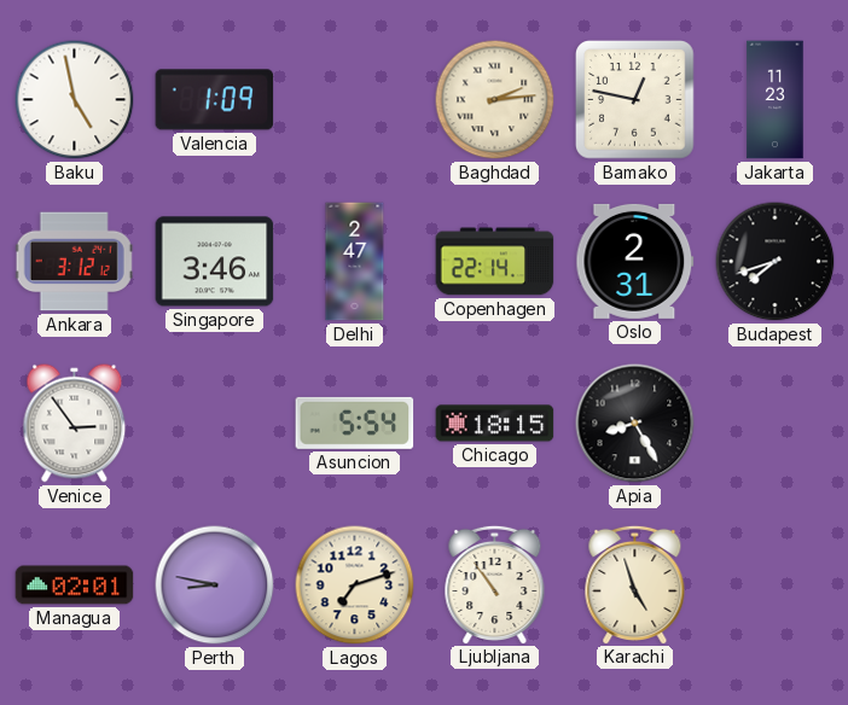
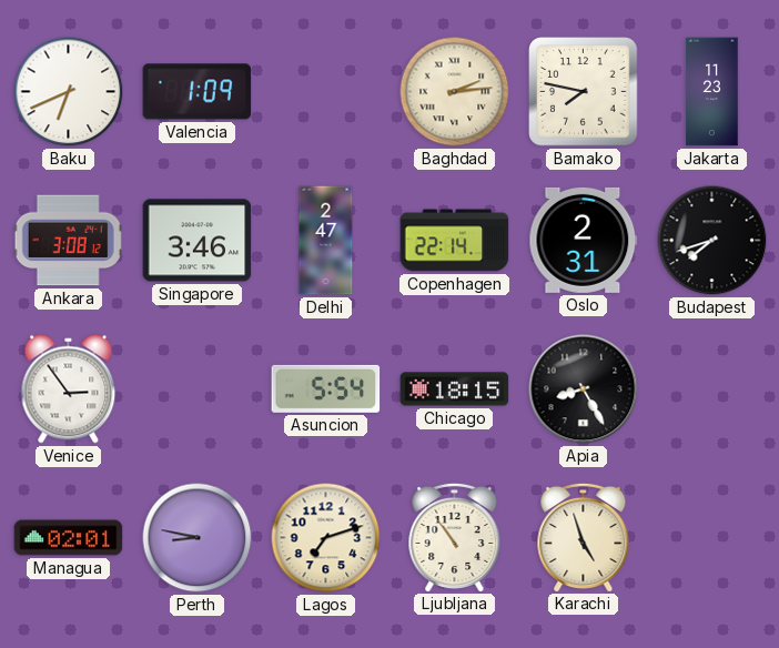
Baku: 4:58 -> 6:41 (69, 92)
Bamako: 12:47 -> 7:47 (584, 92)
Ankara: 3:12 -> 3:08 (68, 241)
